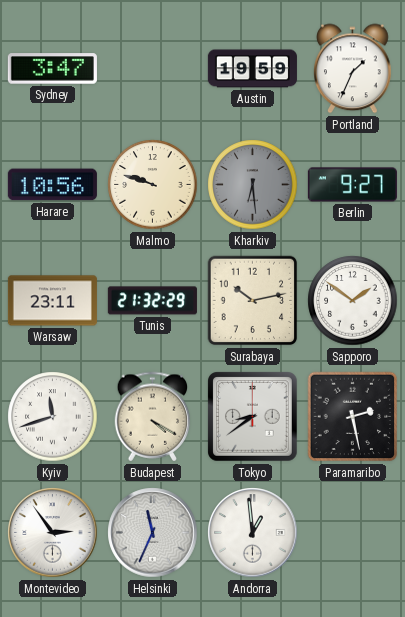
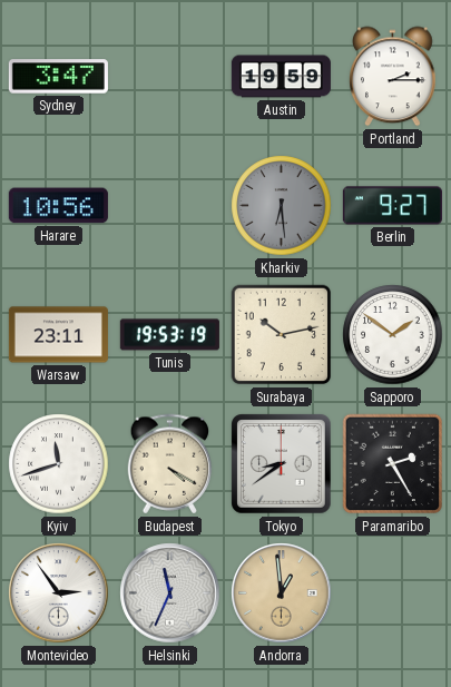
Portland: 1:34 -> 2:15 (393, 77)
Malmo: 9:48 -> none (153, 185)
Tunis: 21:32 -> 19:53 (169, 335)
Paramaribo: 2:28 -> 2:25 (393, 464)
Andorra dial: white -> champagne (282, 593)
